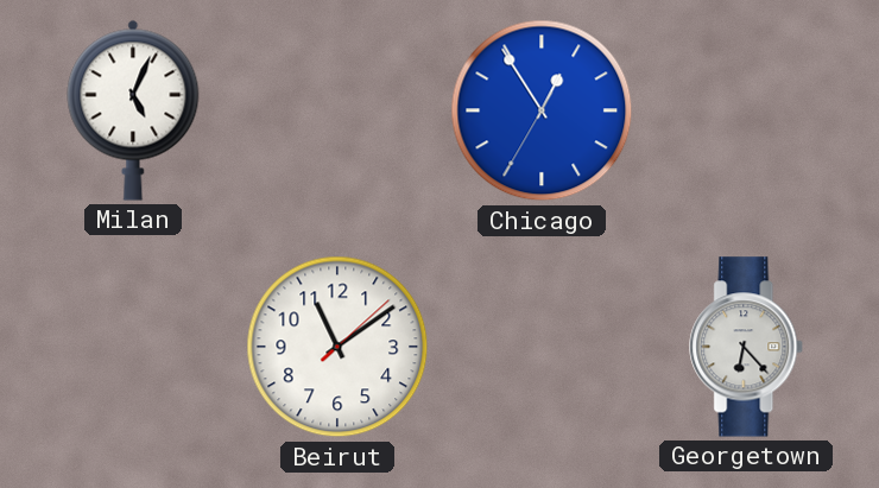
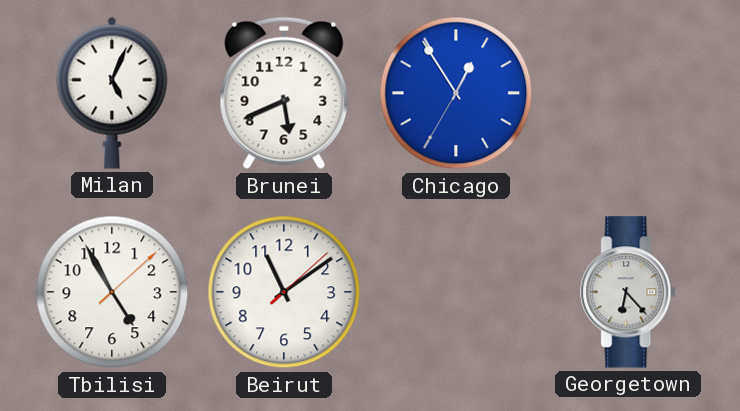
Brunei: none -> 5:41 (284, 93)
Tbilisi: none -> 4:55 (112, 292)
